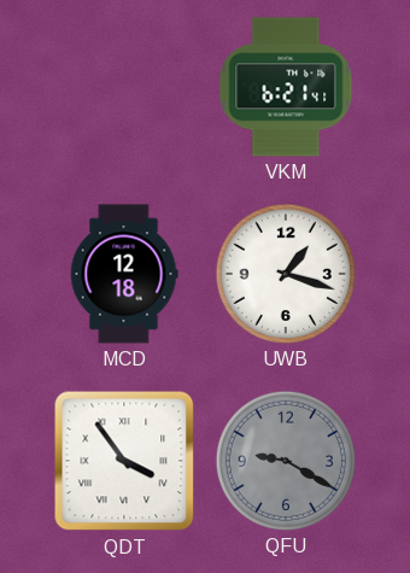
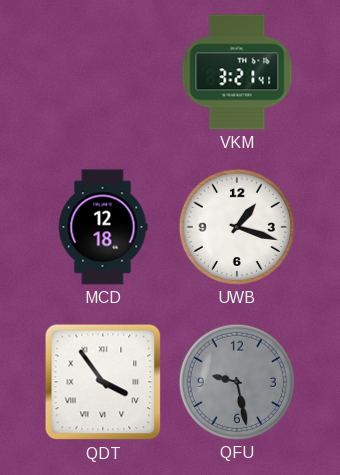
VKM: 6:21 -> 3:21 (237, 72)
QFU: 9:20 -> 9:28 (237, 382)
